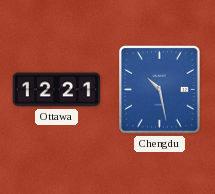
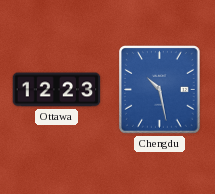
Ottawa: 12:21 -> 12:23 (57, 90)
